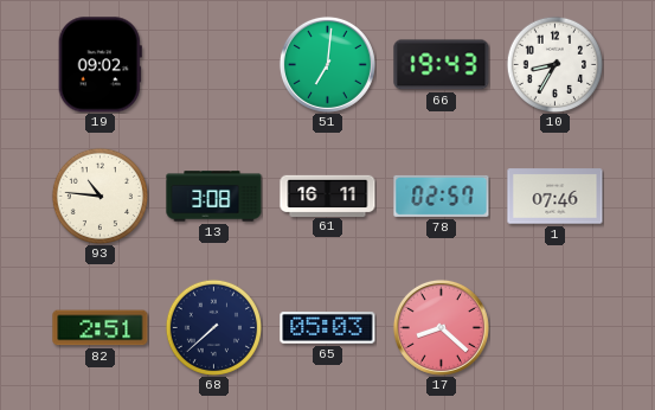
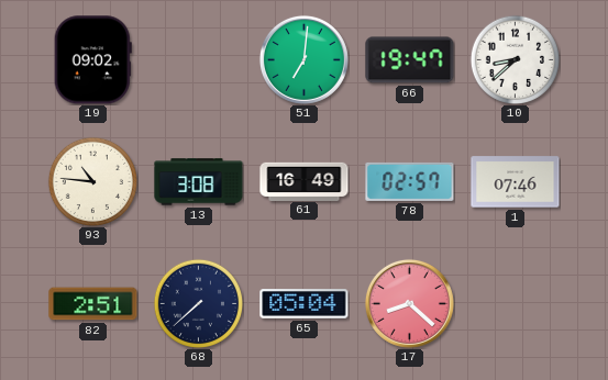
66: 19:43 -> 19:47 (410, 60)
10: 8:35 -> 8:38 (515, 59)
61: 16:11 -> 16:49 (305, 181)
65: 05:03 -> 05:04 (305, 304)
